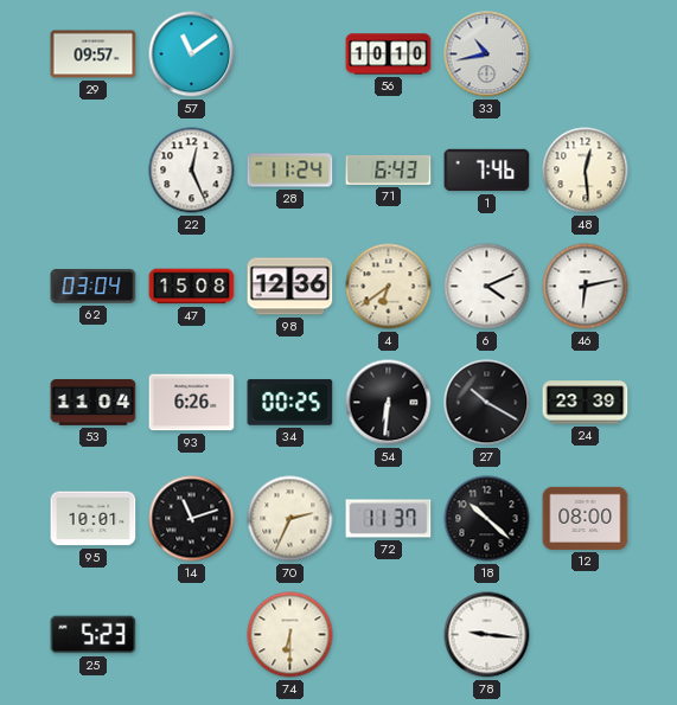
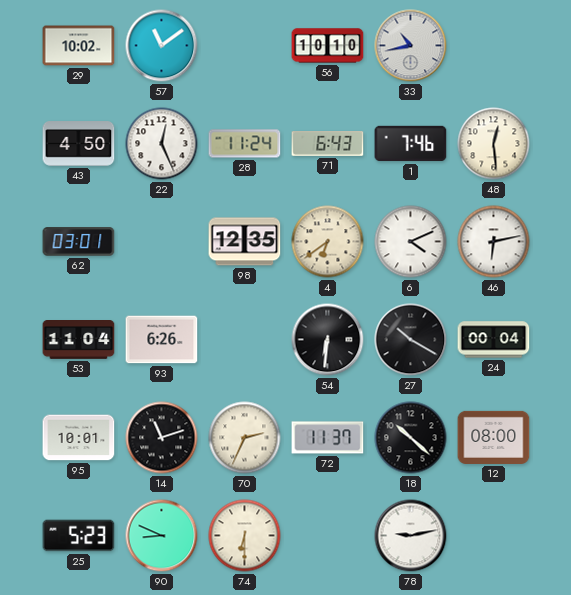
29: 09:57 -> 10:02 (79, 46)
43: none -> 4:50 (79, 144)
62: 03:04 -> 03:01 (79, 242)
47: 15:08 -> none (192, 287)
98: 12:36 -> 12:35 (245, 242)
34: 00:25 -> none (290, 403)
24: 23:39 -> 00:04 (494, 340)
90: none -> 8:49 (162, 536)
78: 9:16 -> 9:13 (411, 536)
